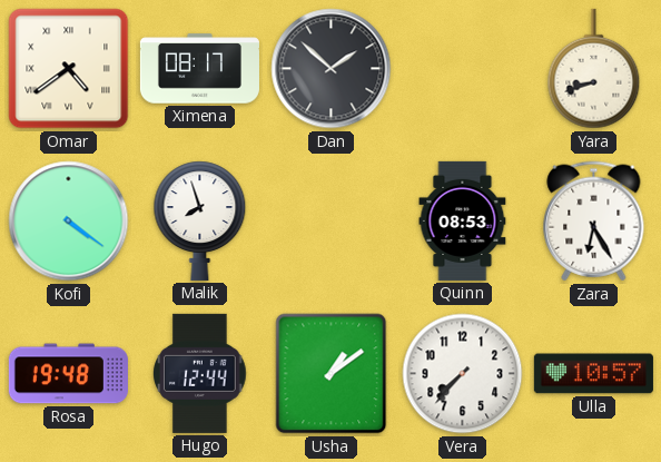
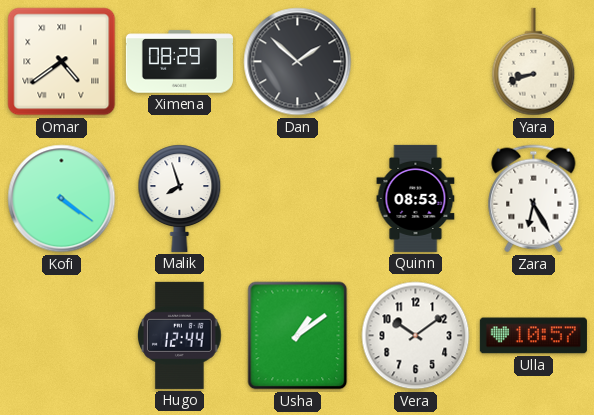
Ximena: 08:17 -> 08:29 (179, 62)
Rosa: 19:48 -> none (68, 374)
Vera: 7:37 -> 10:09 (416, 336)
